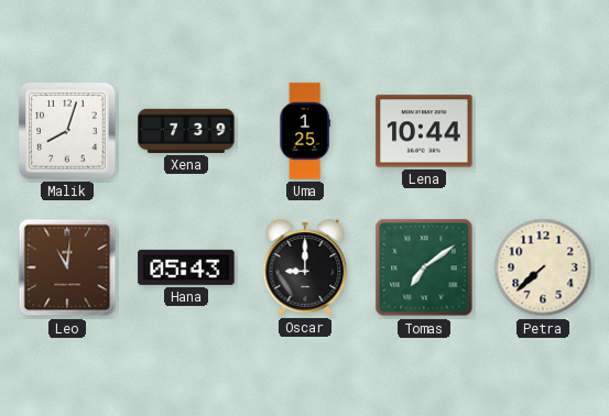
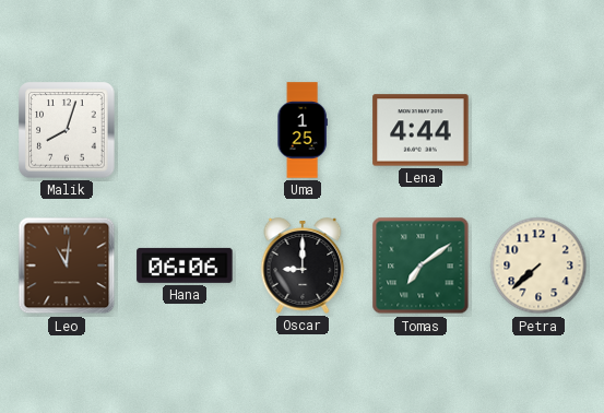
Xena: 7:39 -> none (186, 131)
Lena: 10:44 -> 4:44 (421, 130)
Hana: 05:43 -> 06:06 (185, 265)
